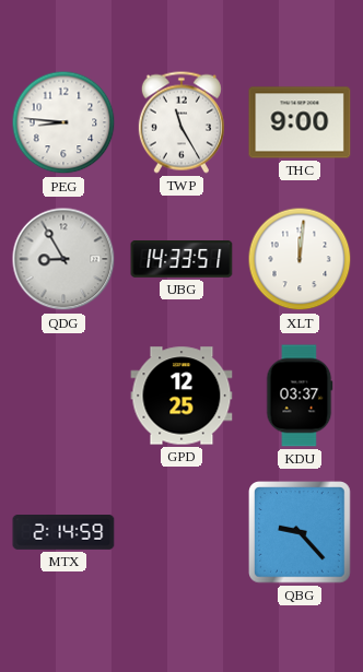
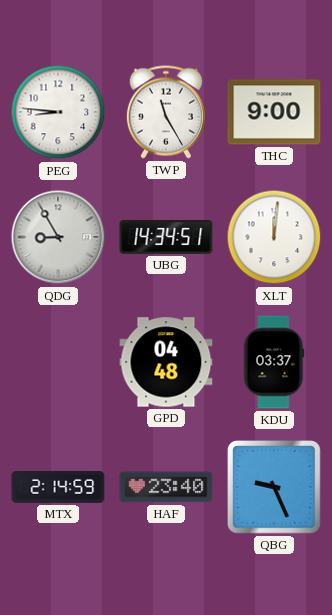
UBG: 14:33 -> 14:34 (166, 238)
GPD: 12:25 -> 04:48 (166, 362)
HAF: none -> 23:40 (166, 487)
QBG: 9:23 -> 9:26 (275, 488)
